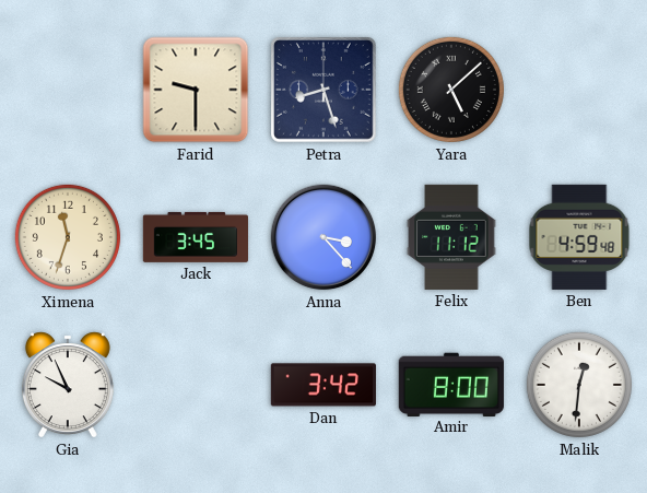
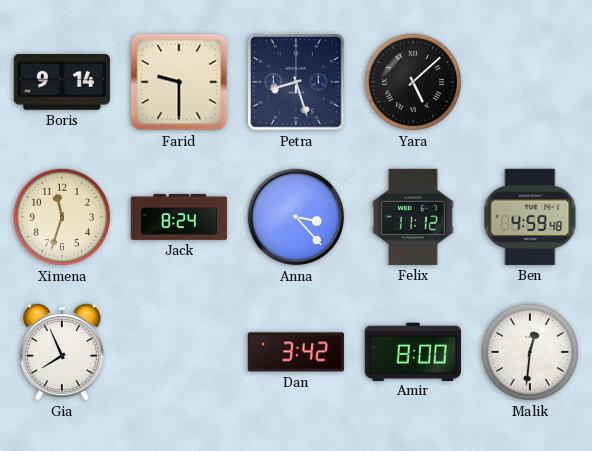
Boris: none -> 9:14 (62, 82)
Jack: 3:45 -> 8:24 (179, 217)
Gia: 9:56 -> 7:56 (62, 352)
